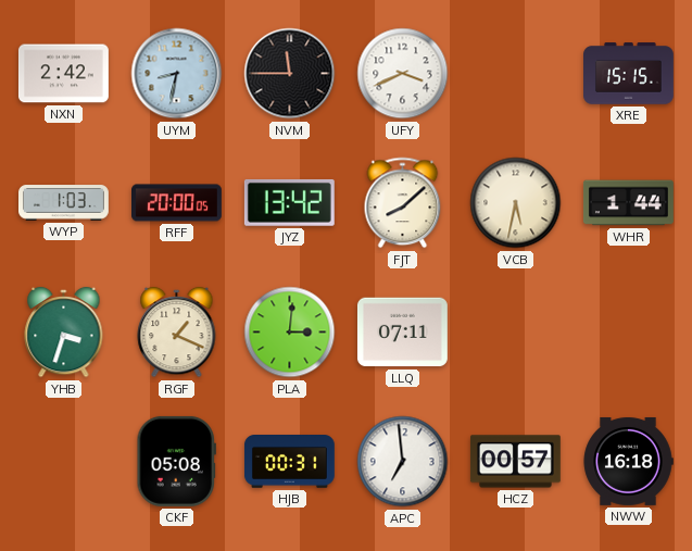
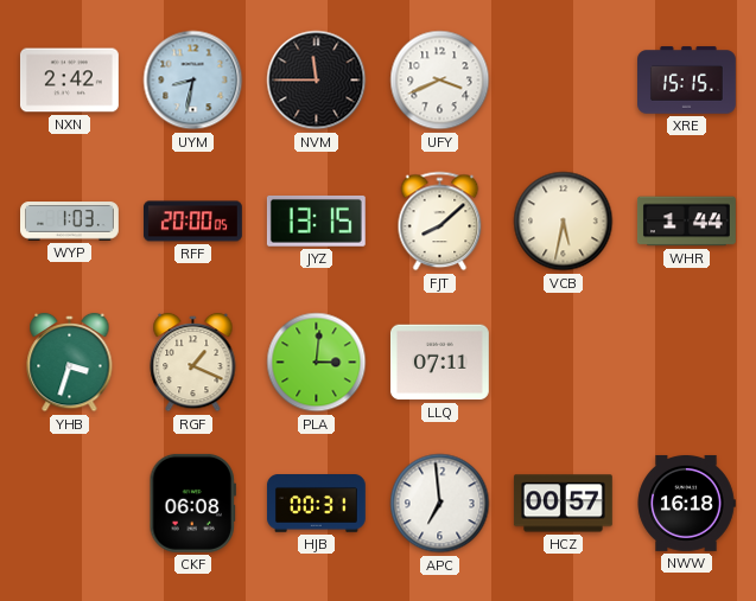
JYZ: 13:42 -> 13:15 (316, 220)
CKF: 05:08 -> 06:08 (192, 503)
